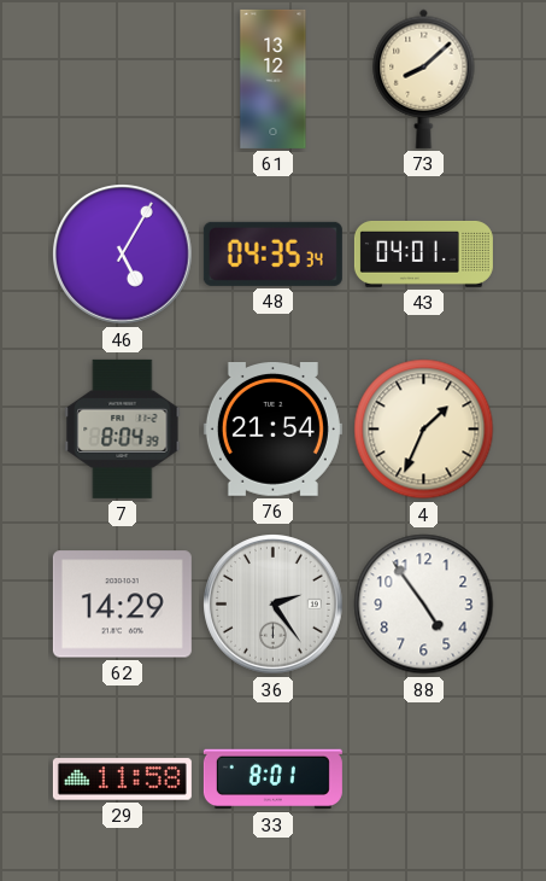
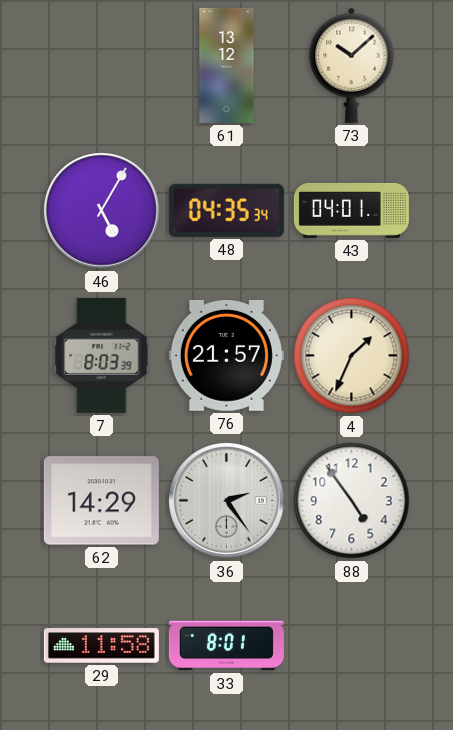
73: 8:08 -> 10:08 (352, 65)
7: 8:04 -> 8:03 (102, 355)
76: 21:54 -> 21:57 (226, 356)
